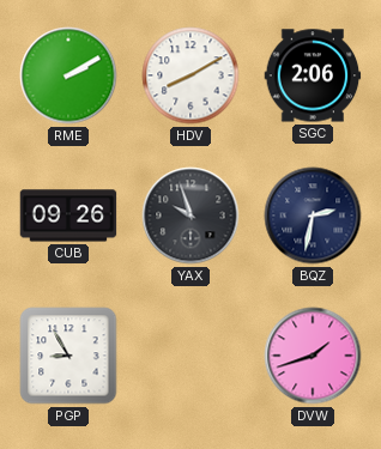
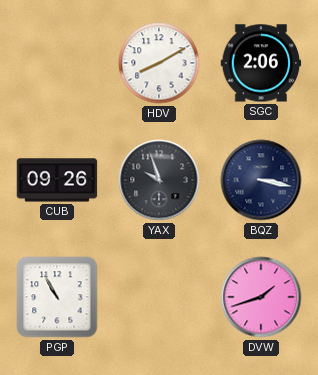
RME: 2:10 -> none (68, 75)
BQZ: 2:32 -> 3:17 (261, 180)
PGP: 8:55 -> 10:55 (57, 297)
